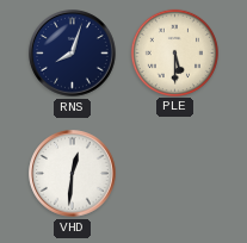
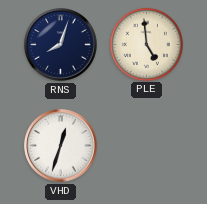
PLE: 5:30 -> 4:59 (146, 44)
VHD: 12:31 -> 12:33 (61, 146)
